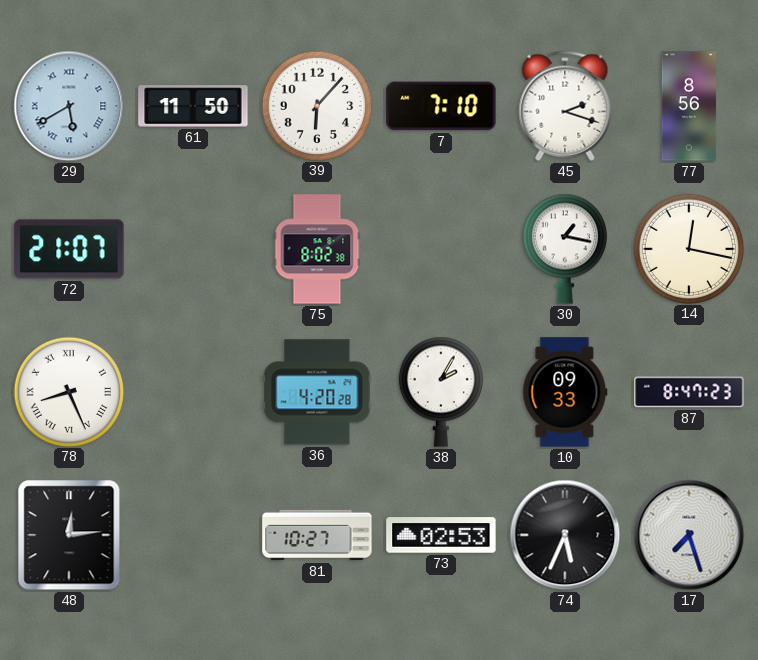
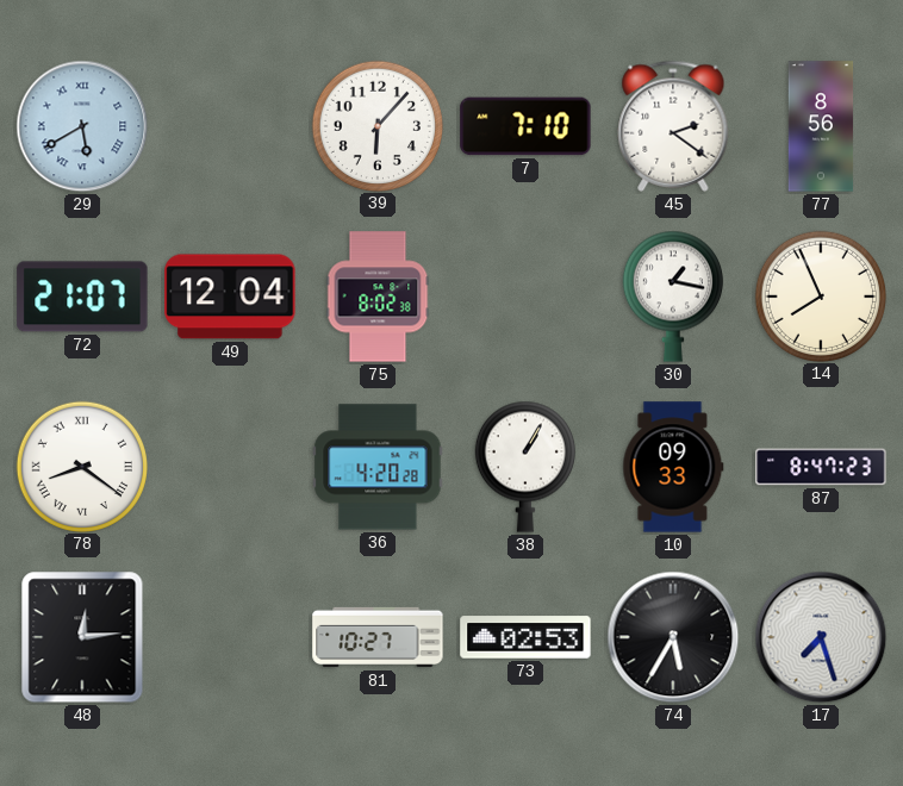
61: 11:50 -> none (193, 106)
45: 2:18 -> 2:21 (673, 126)
49: none -> 12:04 (230, 297)
14: 12:17 -> 7:56 (820, 295)
78: 8:26 -> 8:21 (81, 466)
38: 2:05 -> 1:05 (525, 467)
74: 5:34 -> 5:35 (673, 637)
